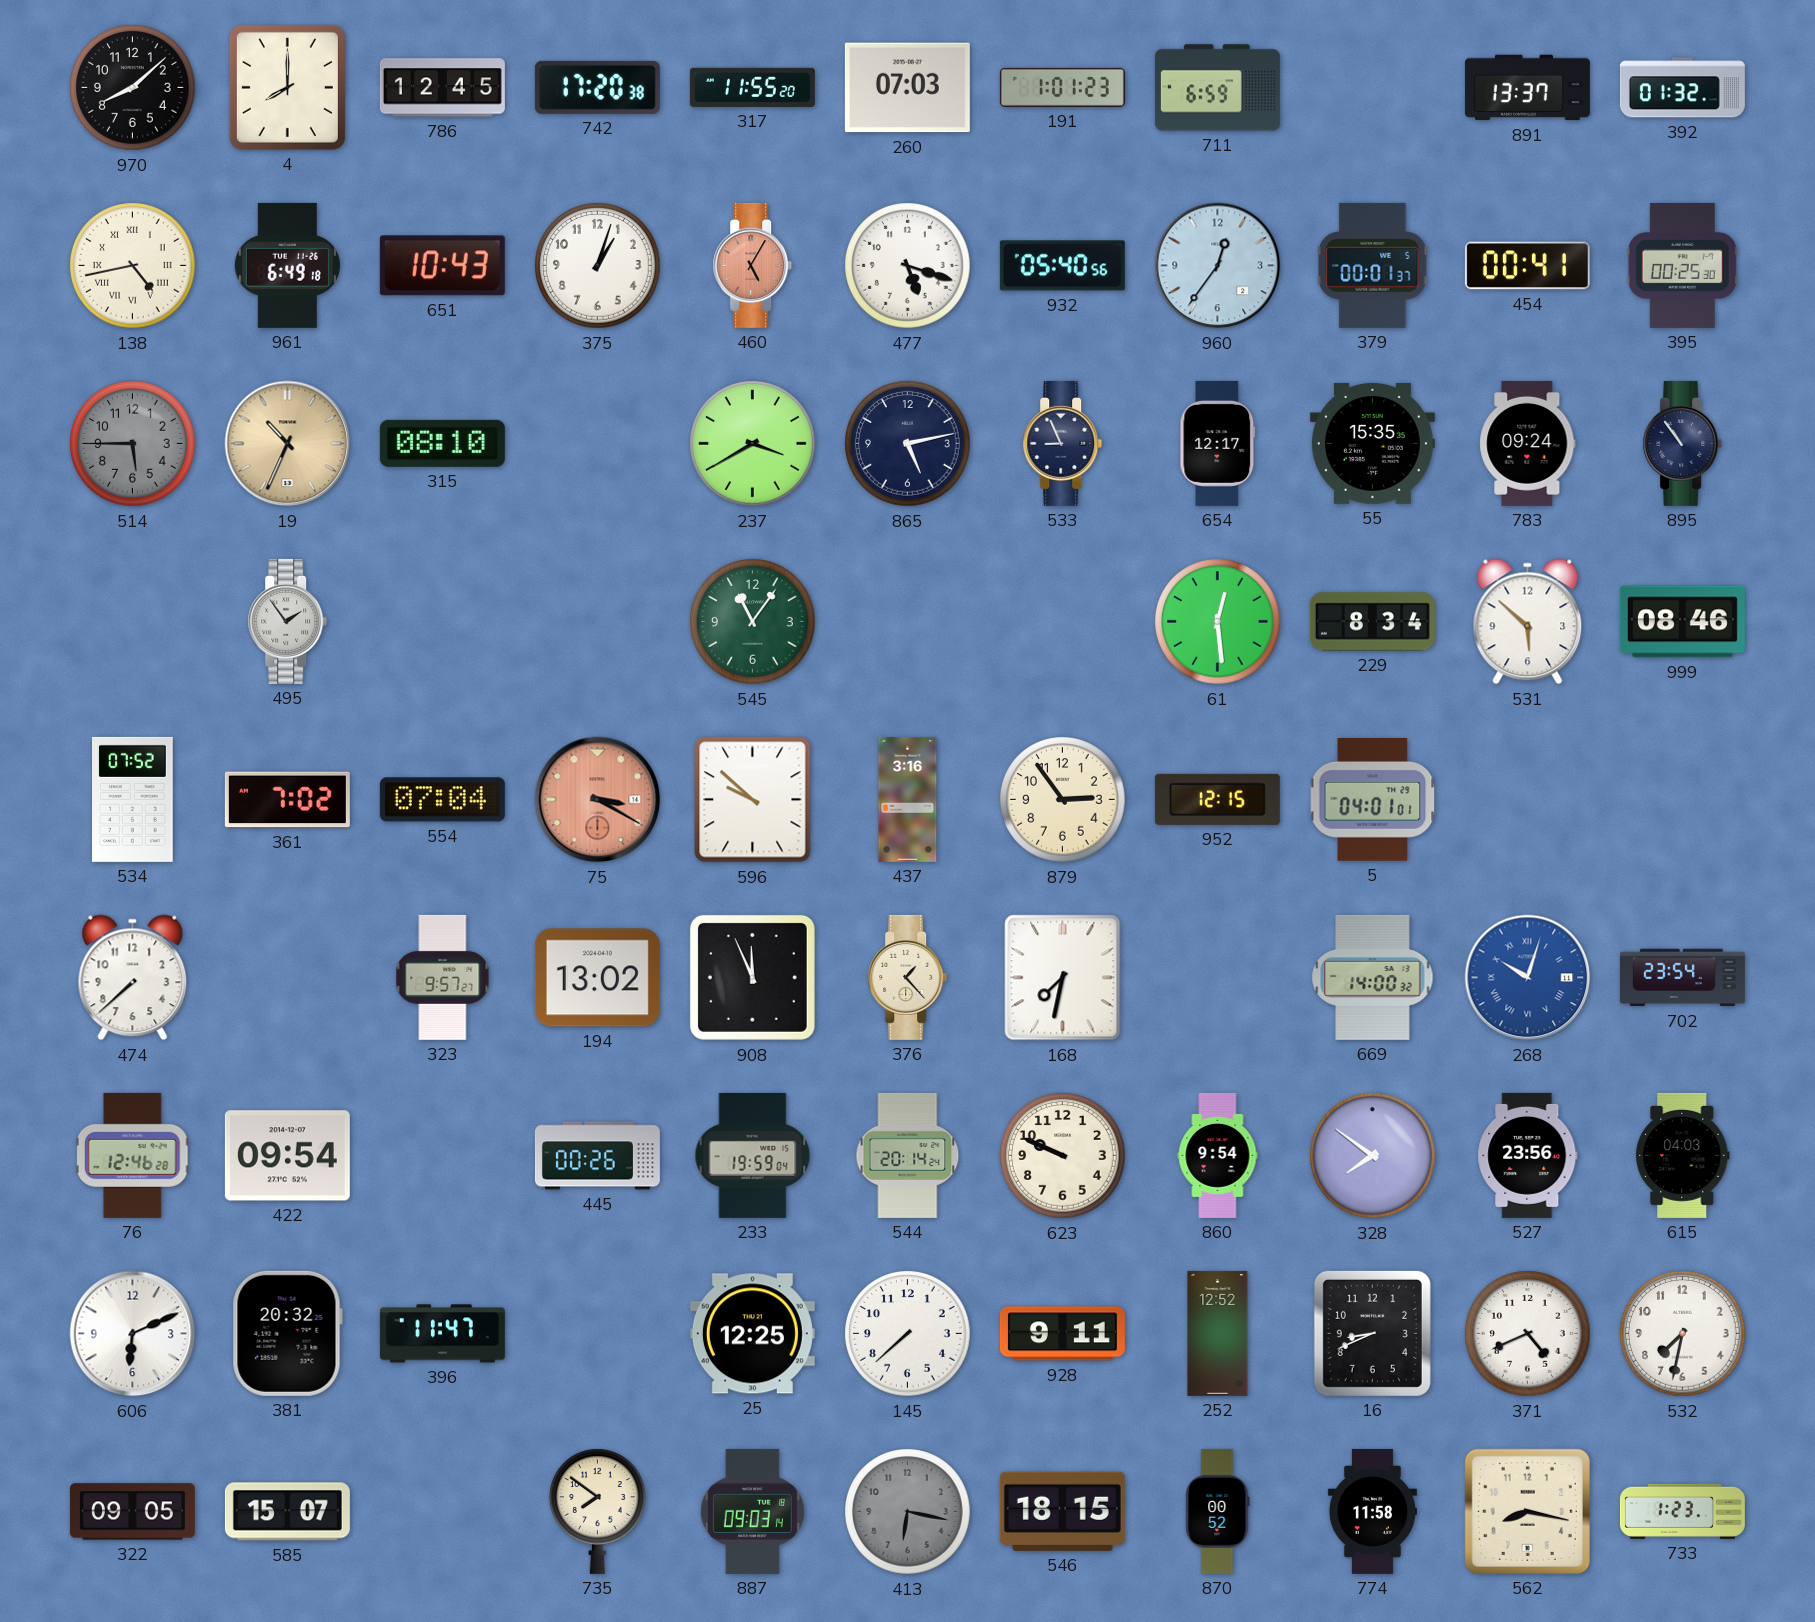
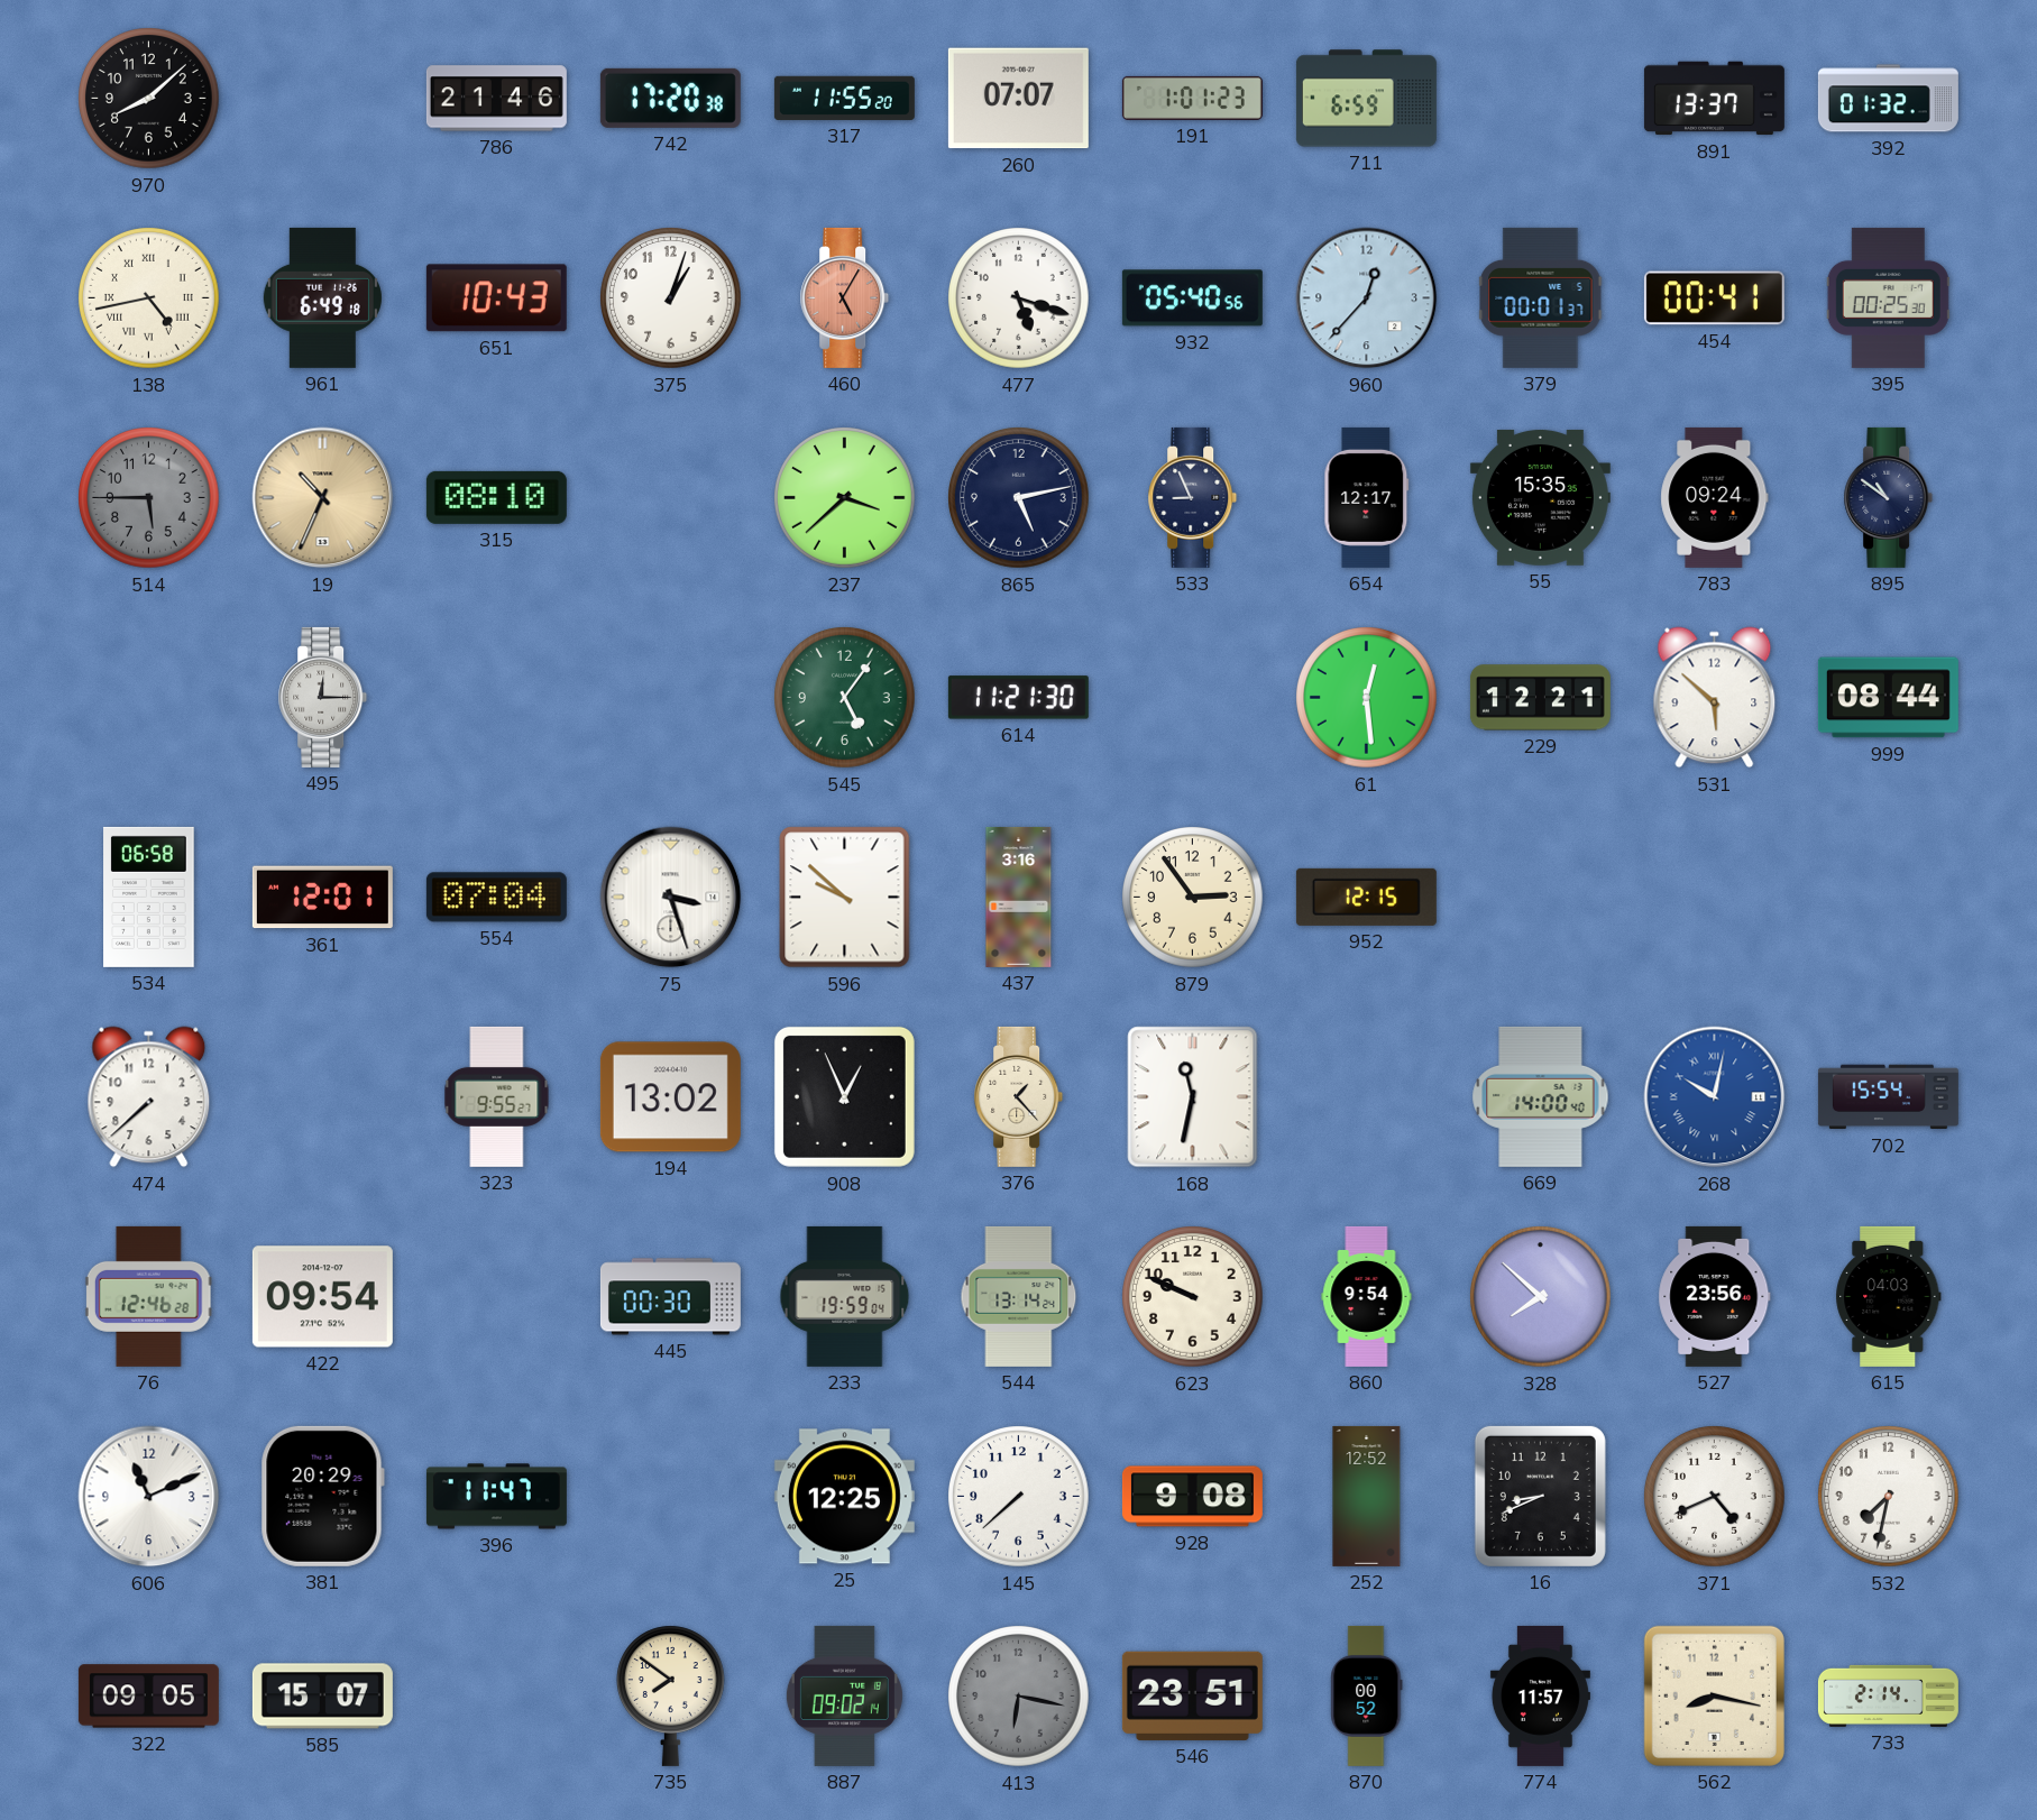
4: 8:00 -> none (287, 87)
786: 12:45 -> 21:46 (496, 99)
260: 07:03 -> 07:07 (1018, 99)
960: 12:36 -> 12:37 (1367, 298)
237: 3:40 -> 3:38 (845, 498)
895: 10:54 -> 10:51 (1889, 497)
495: 1:54 -> 12:15 (323, 697)
545: 11:06 -> 5:06 (845, 698)
614: none -> 11:21 (1018, 698)
229: 8:34 -> 12:21 (1540, 698)
999: 08:46 -> 08:44 (1888, 698)
534: 07:52 -> 06:58 (149, 897)
361: 7:02 -> 12:01 (322, 898)
75: 3:20 -> 3:27 (671, 898)
75 dial: salmon -> white (671, 898)
5: 04:01 -> none (1373, 800)
323: 9:57 -> 9:55 (497, 1096)
908: 11:56 -> 12:56 (844, 1096)
168: 7:32 -> 11:32 (1193, 1097)
669: 14:00:32 -> 14:00:40 (1541, 1096)
268: 10:03 -> 10:02 (1715, 1097)
702: 23:54 -> 15:54 (1888, 1097)
445: 00:26 -> 00:30 (670, 1297)
544: 20:14 -> 13:14 (1019, 1296)
328: 7:51 -> 7:52 (1541, 1297)
606: 6:11 -> 11:11 (149, 1497)
381: 20:32 -> 20:29 (322, 1496)
928: 9:11 -> 9:08 (1192, 1497)
887: 09:03 -> 09:02 (844, 1695)
546: 18:15 -> 23:51 (1192, 1695)
774: 11:58 -> 11:57 (1540, 1695)
733: 1:23 -> 2:14 (1888, 1695)
